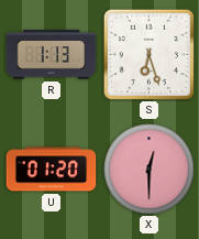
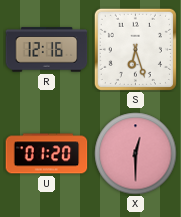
R: 1:13 -> 12:16 (47, 50)
